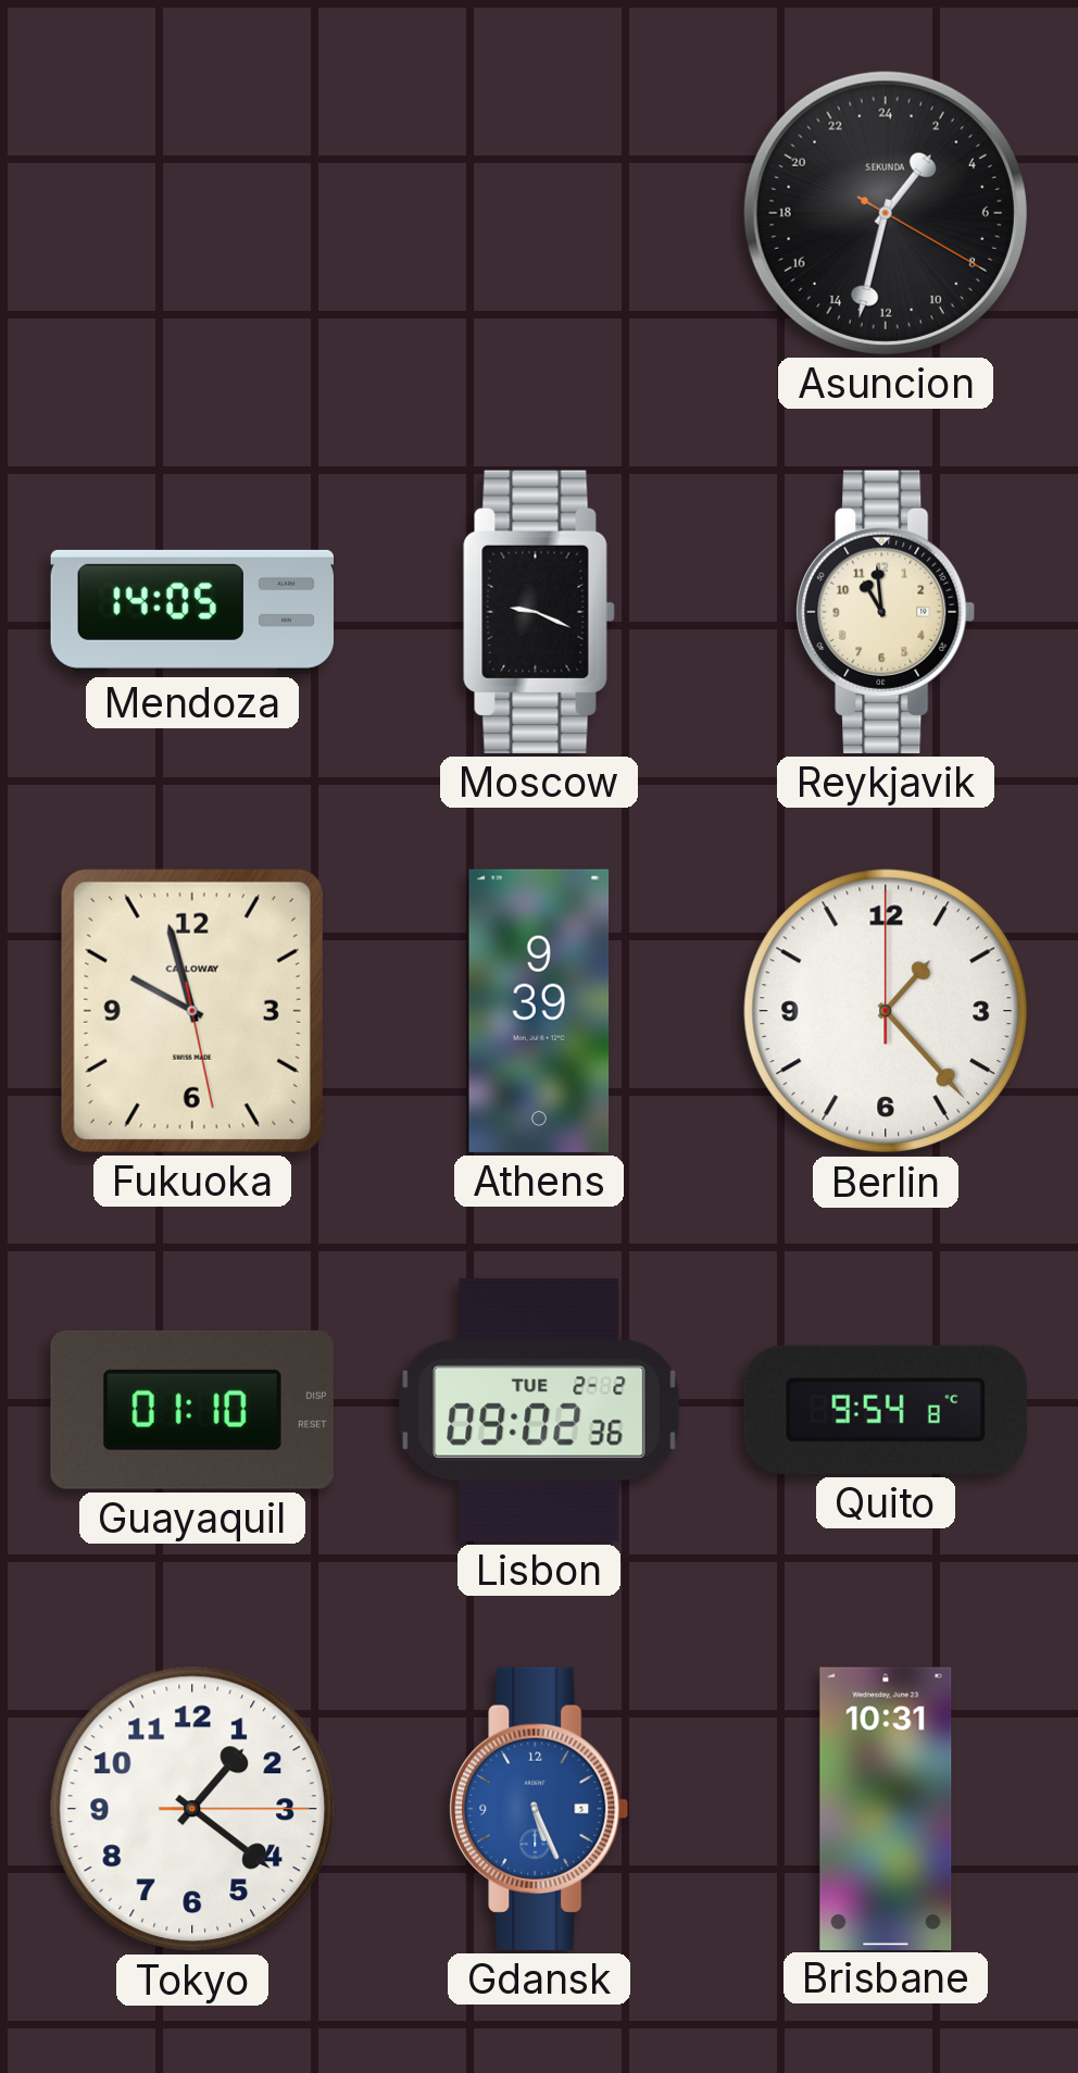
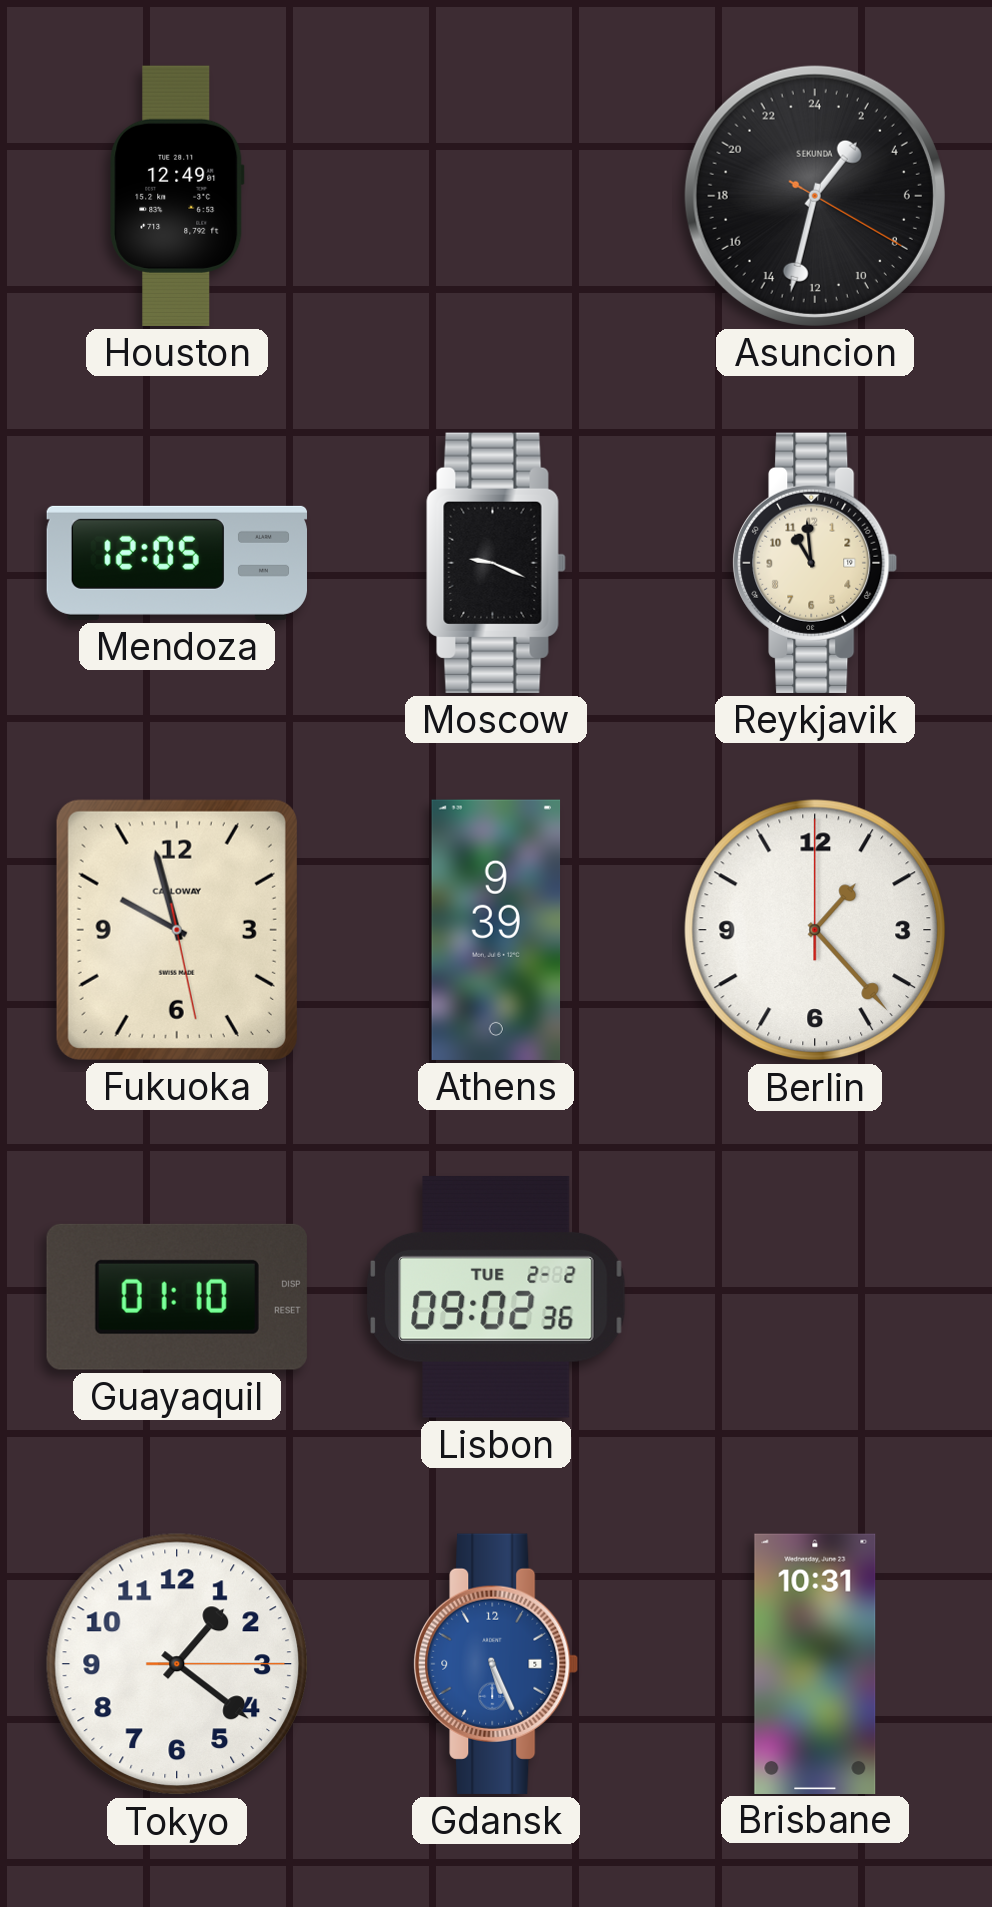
Houston: none -> 12:49 (177, 196)
Mendoza: 14:05 -> 12:05 (176, 563)
Quito: 9:54 -> none (886, 1410)
